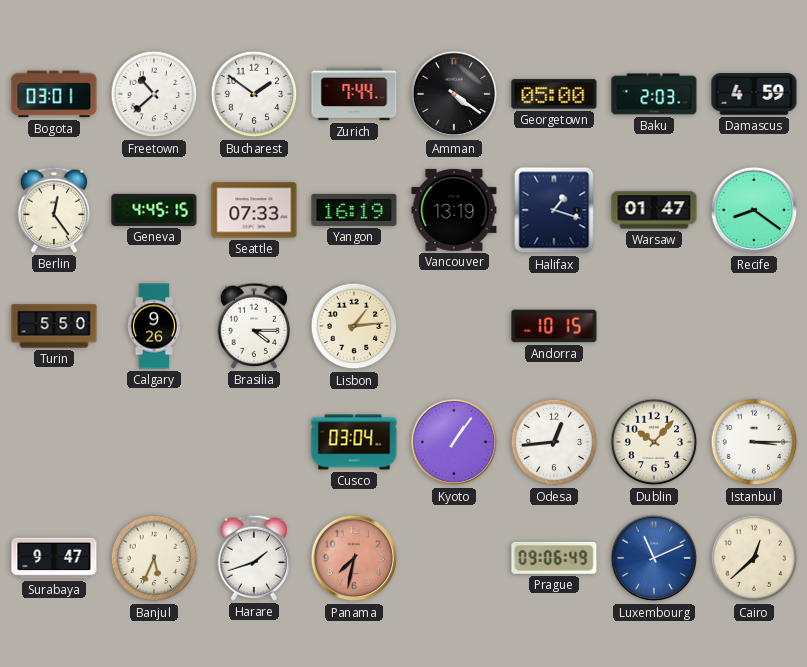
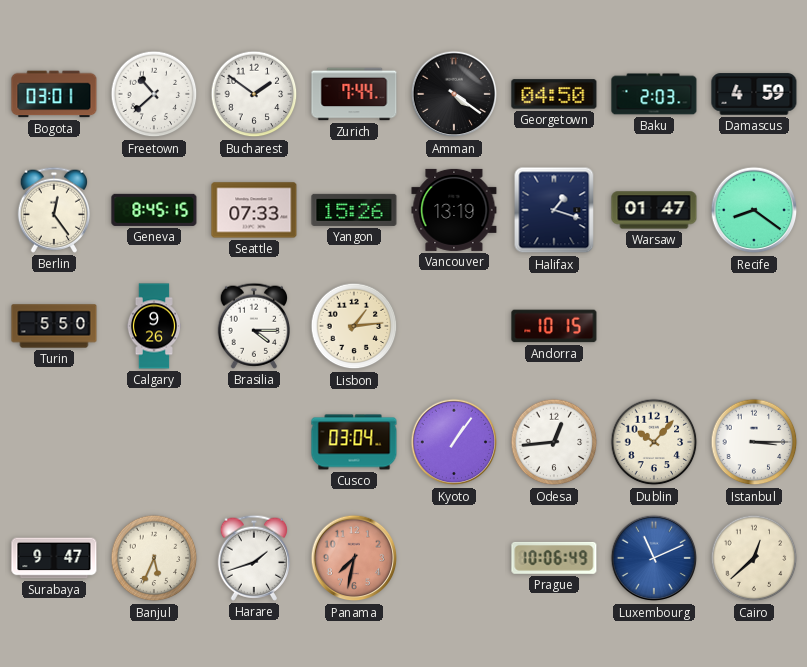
Georgetown: 05:00 -> 04:50 (554, 94)
Geneva: 4:45 -> 8:45 (154, 210)
Yangon: 16:19 -> 15:26 (354, 210)
Prague: 09:06 -> 10:06 (554, 558)
